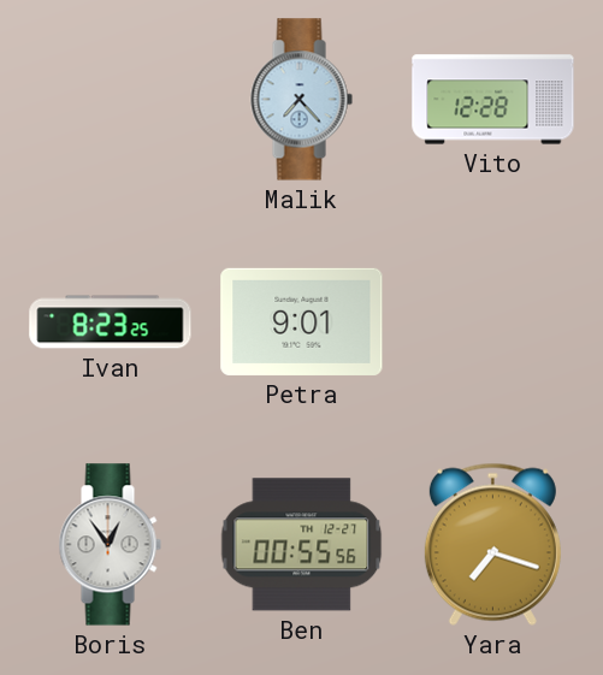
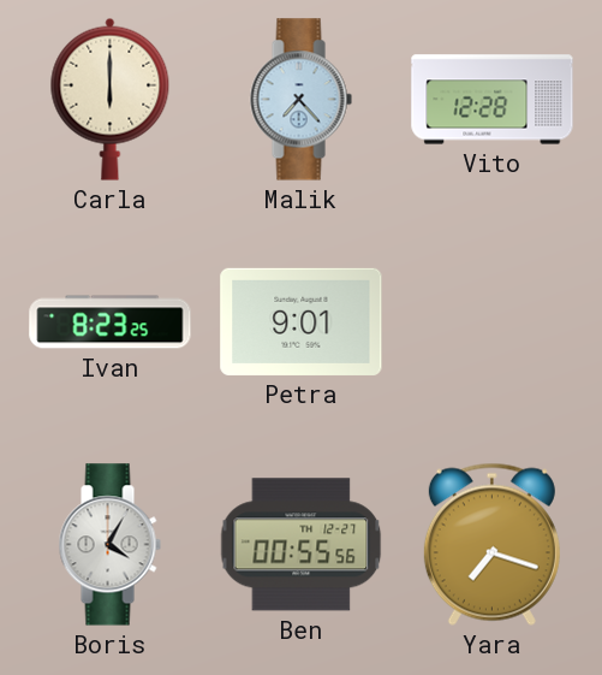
Carla: none -> 6:00 (111, 99)
Boris: 12:54 -> 4:05 (109, 545)
